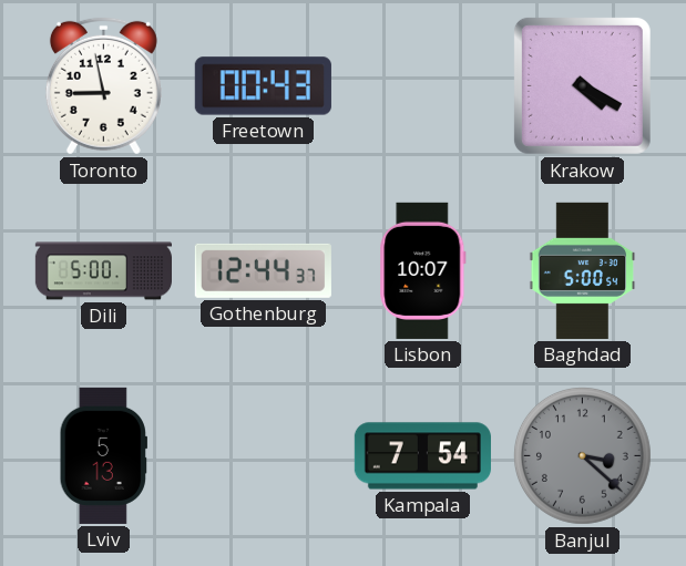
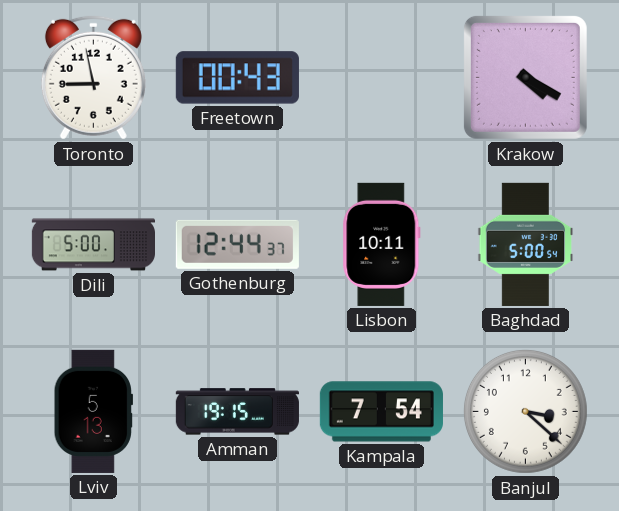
Lisbon: 10:07 -> 10:11 (382, 244)
Amman: none -> 19:15 (237, 412)
Banjul dial: grey -> white (525, 411)
